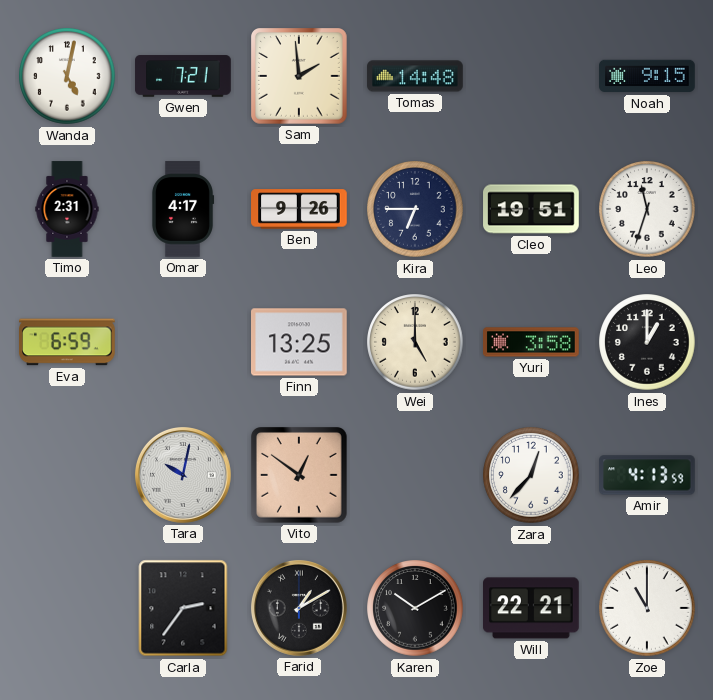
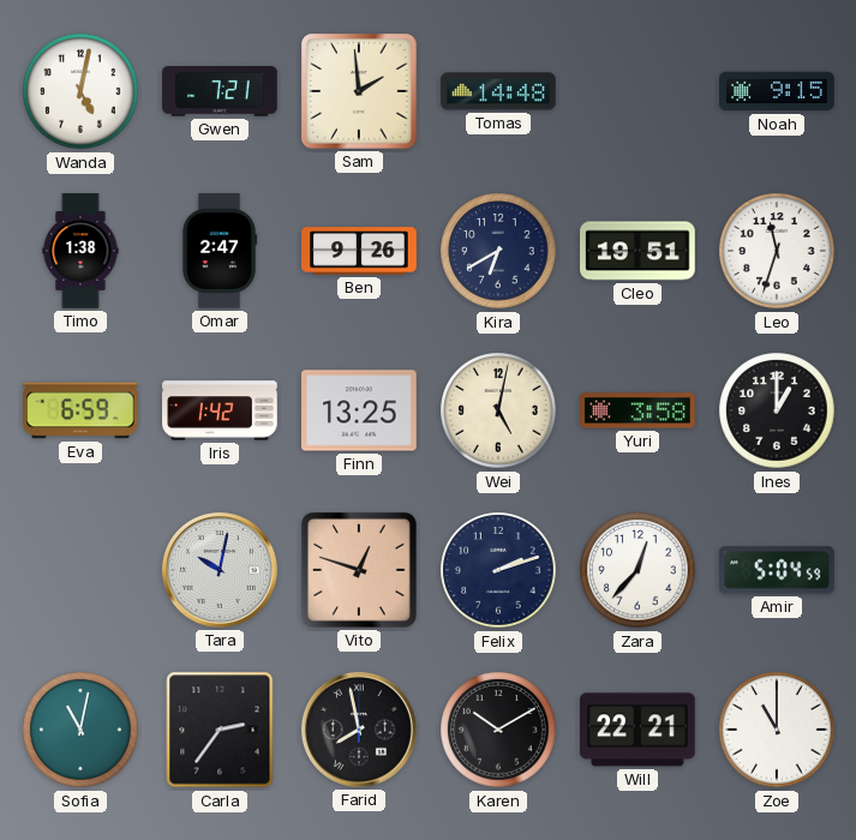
Timo: 2:31 -> 1:38 (80, 251)
Omar: 4:17 -> 2:47 (220, 251)
Kira: 6:45 -> 6:40 (498, 251)
Iris: none -> 1:42 (220, 410)
Wei: 5:00 -> 5:02 (498, 410)
Vito: 12:51 -> 12:48 (360, 571)
Felix: none -> 2:12 (498, 570)
Amir: 4:13 -> 5:04 (777, 570)
Sofia: none -> 11:02 (80, 730)
Farid: 1:10 -> 7:58 (359, 730)
